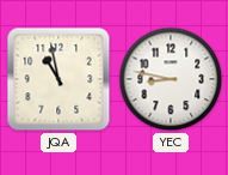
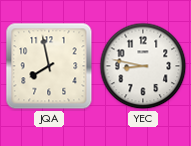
JQA: 10:58 -> 7:58 (49, 66)
